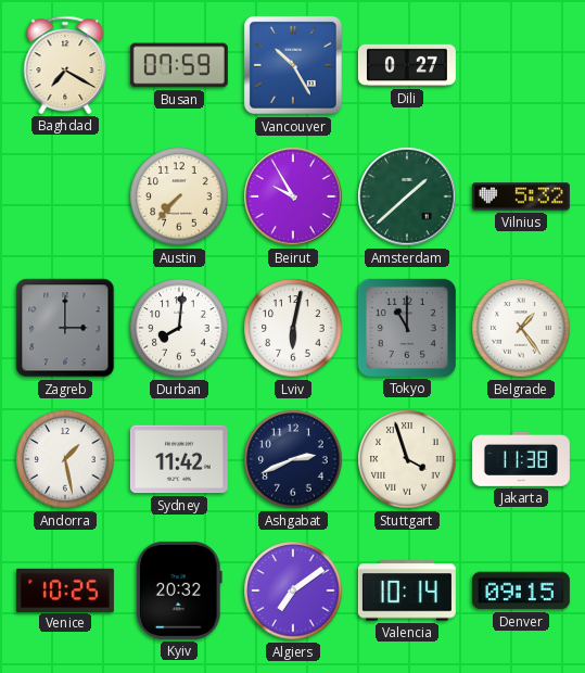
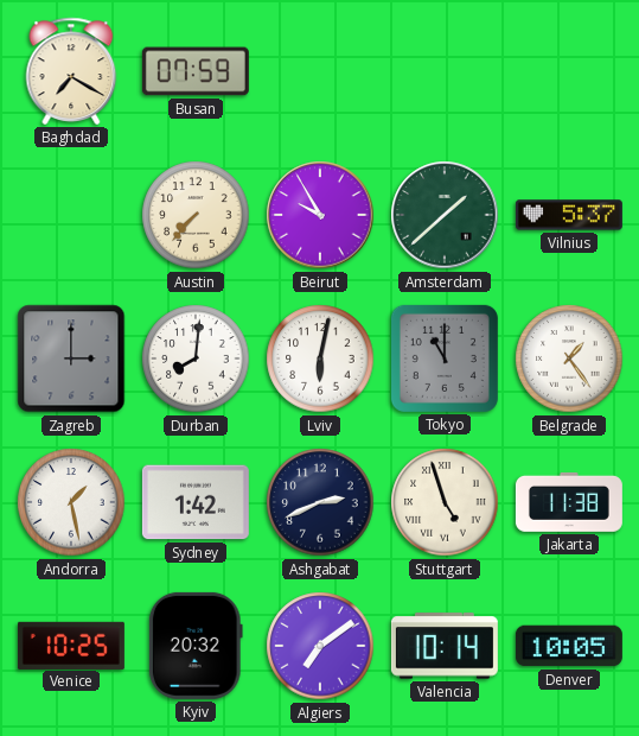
Vancouver: 10:25 -> none (293, 65)
Dili: 0:27 -> none (407, 65)
Vilnius: 5:32 -> 5:37 (569, 215)
Sydney: 11:42 -> 1:42 (196, 502)
Stuttgart: 3:57 -> 4:57 (445, 502)
Denver: 09:15 -> 10:05 (569, 646)
